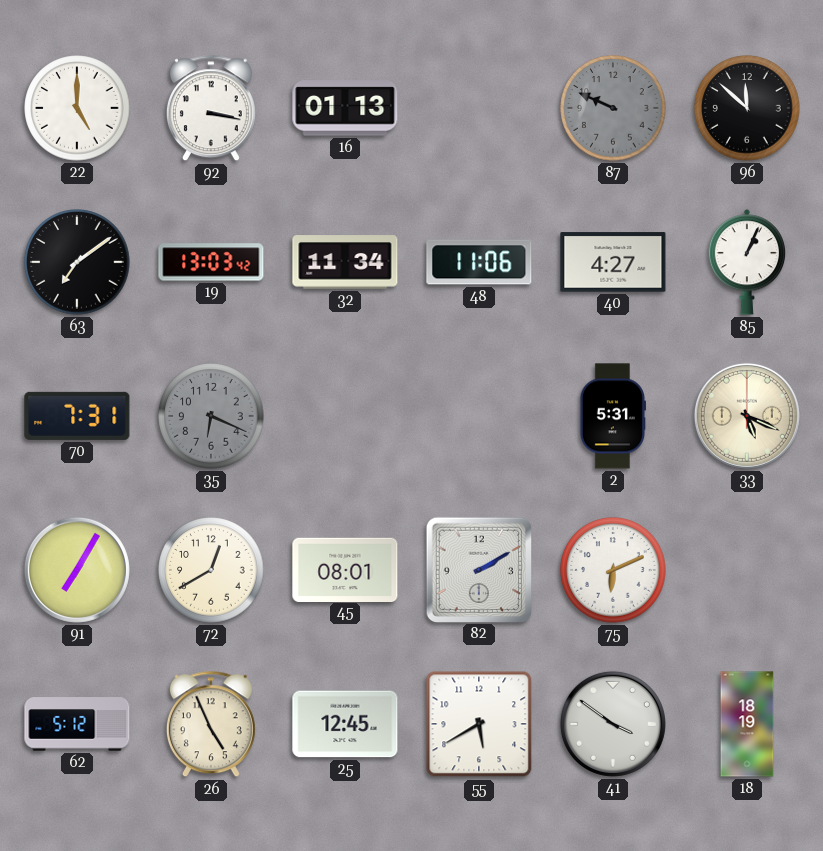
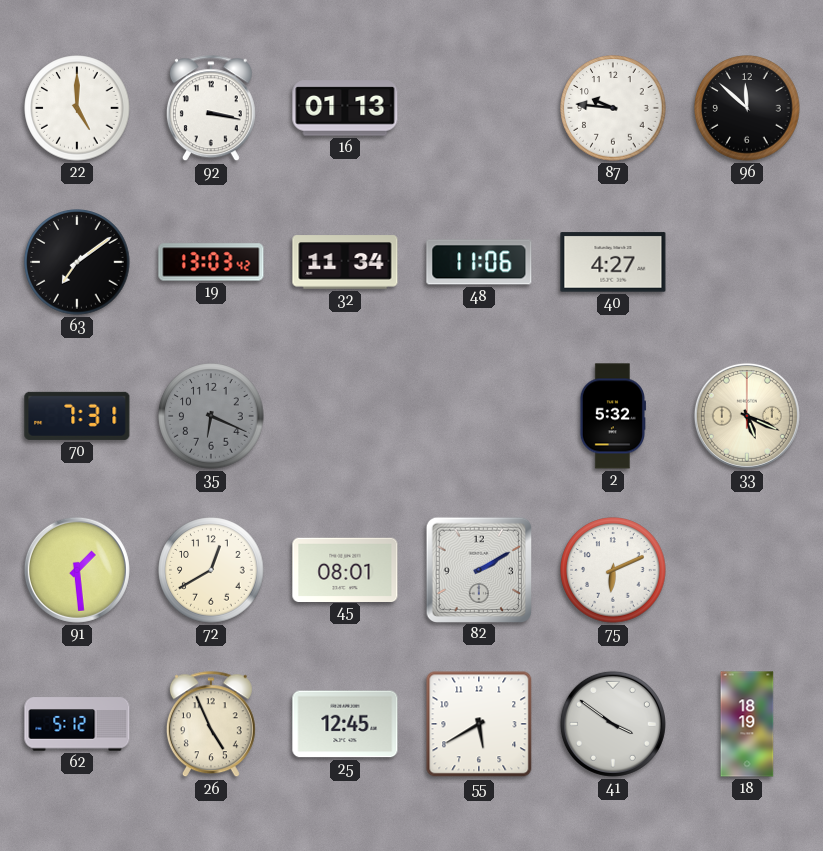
87: 9:49 -> 9:46 (613, 108)
87 dial: grey -> white (613, 108)
85: 1:04 -> none (747, 262)
2: 5:31 -> 5:32 (612, 416)
91: 7:05 -> 1:29 (77, 570)
